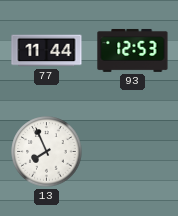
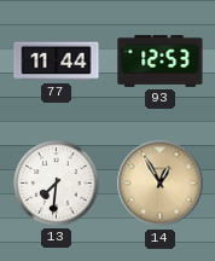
13: 7:56 -> 7:31 (57, 184)
14: none -> 12:55 (161, 184)
